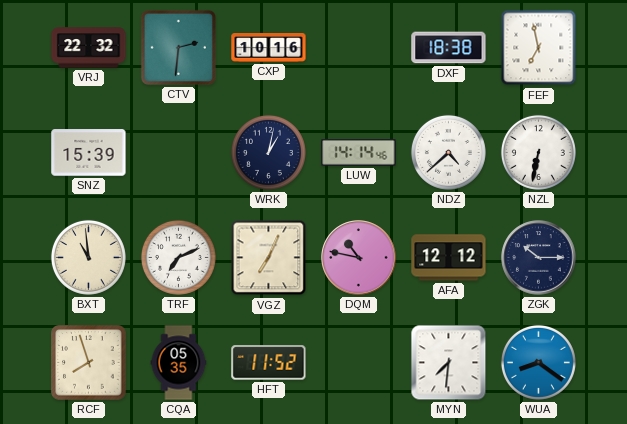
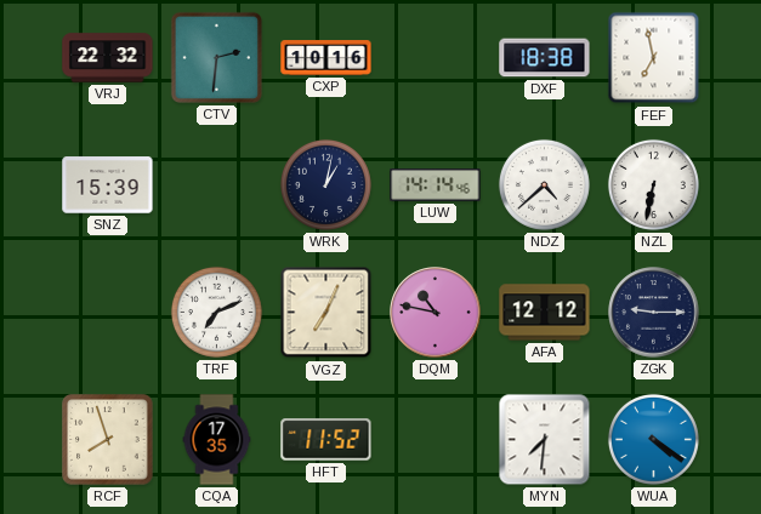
BXT: 10:59 -> none (88, 257)
ZGK: 10:15 -> 9:15 (654, 313)
CQA: 05:35 -> 17:35 (217, 440)
WUA: 8:21 -> 4:21 (653, 439)
